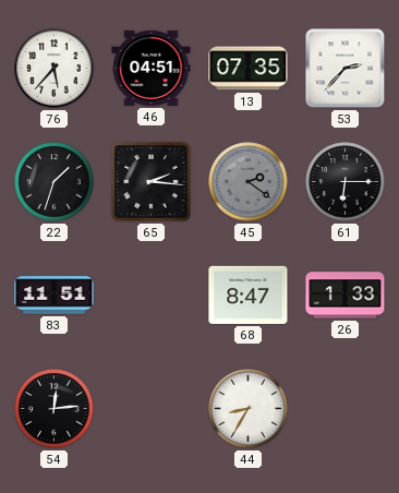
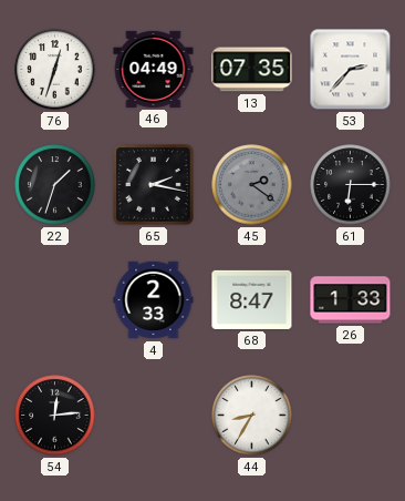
76: 5:37 -> 12:33 (55, 70)
46: 04:51 -> 04:49 (154, 69)
65: 2:16 -> 2:17 (154, 185)
83: 11:51 -> none (55, 296)
4: none -> 2:33 (154, 300)
